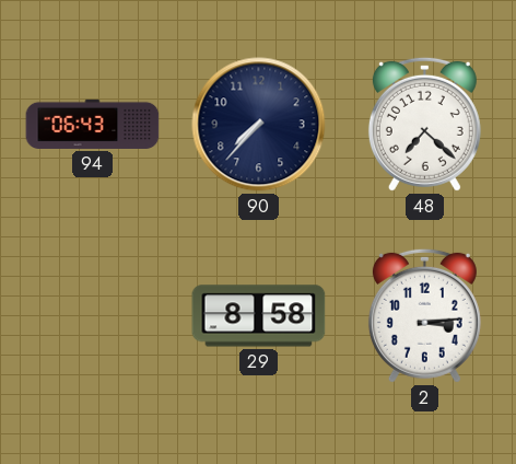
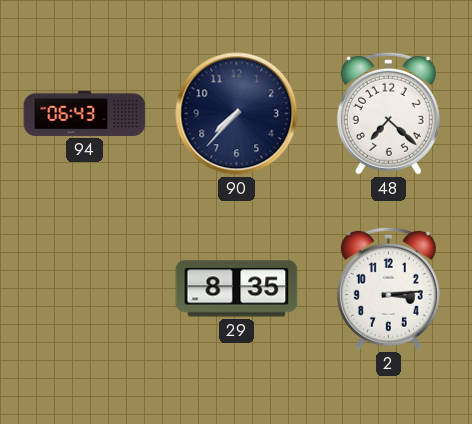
29: 8:58 -> 8:35 (237, 289)
